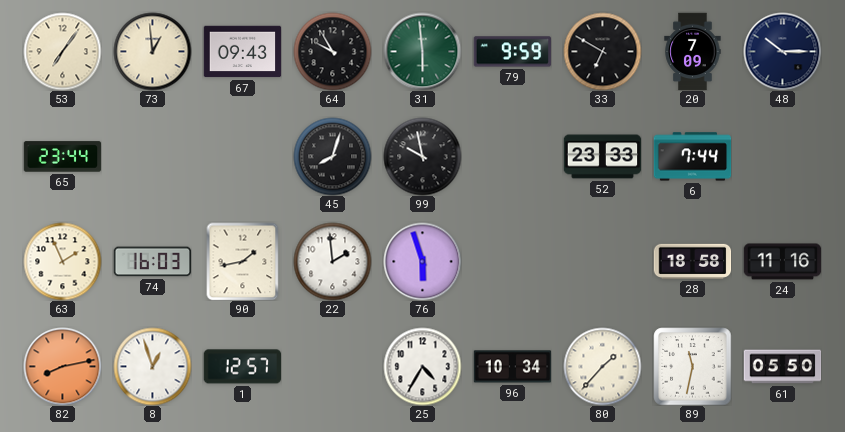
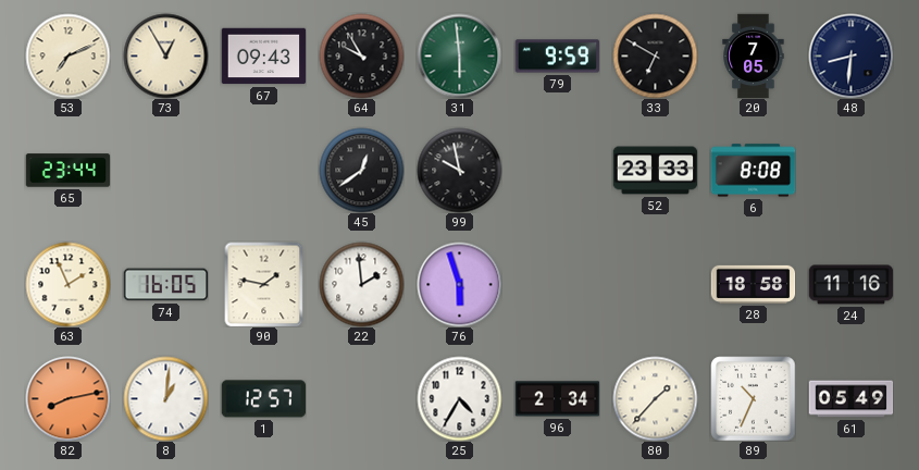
53: 7:06 -> 7:11 (67, 55)
73: 12:59 -> 12:55 (165, 55)
20: 7:09 -> 7:05 (754, 55)
48: 10:15 -> 8:31 (850, 55)
45: 8:03 -> 12:39 (361, 170)
6: 7:44 -> 8:08 (753, 171)
74: 16:03 -> 16:05 (165, 285)
90: 1:43 -> 1:47 (264, 284)
8: 12:57 -> 1:01 (165, 398)
96: 10:34 -> 2:34 (557, 399)
89: 11:32 -> 10:34 (753, 398)
61: 05:50 -> 05:49 (850, 399)
